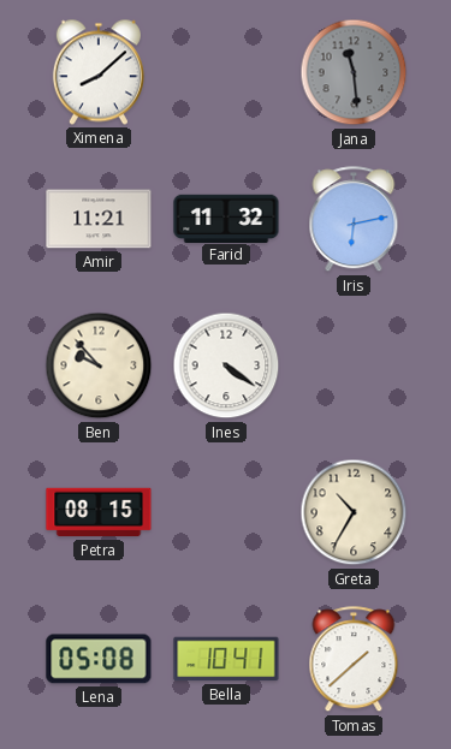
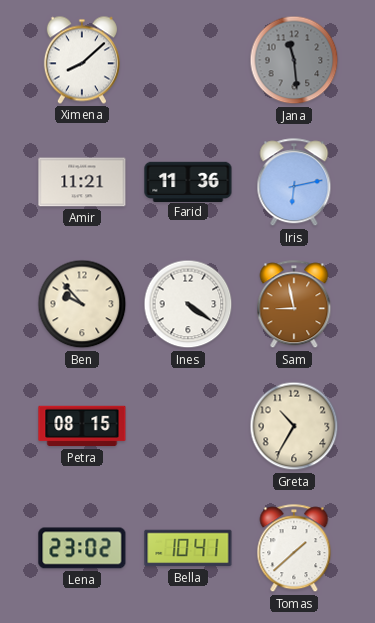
Farid: 11:32 -> 11:36 (188, 181)
Sam: none -> 8:58 (294, 305)
Lena: 05:08 -> 23:02 (82, 548)
